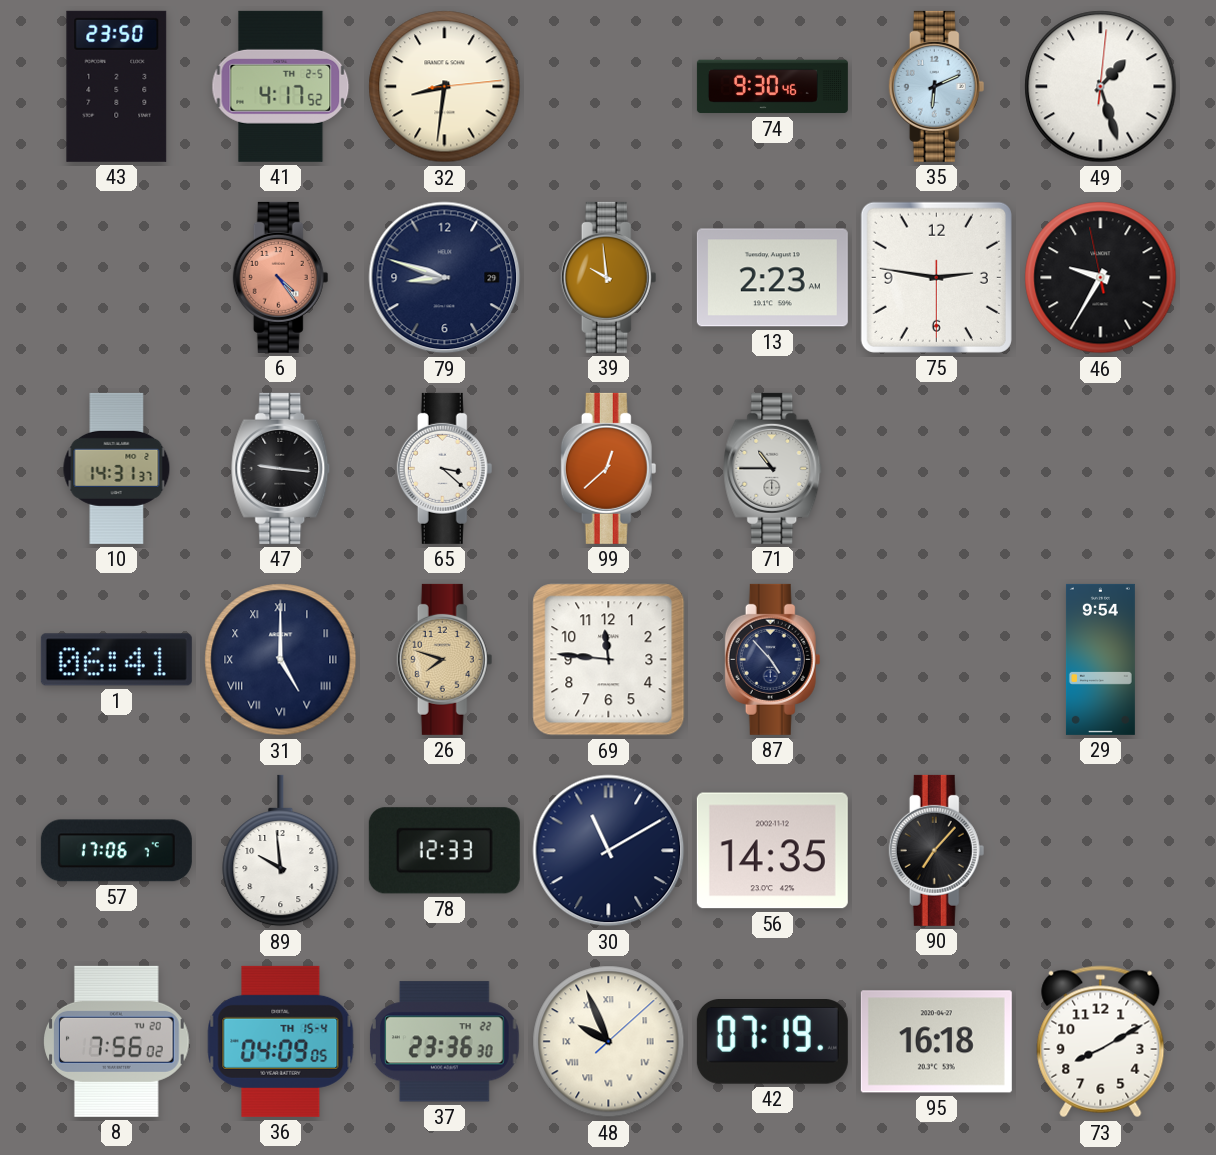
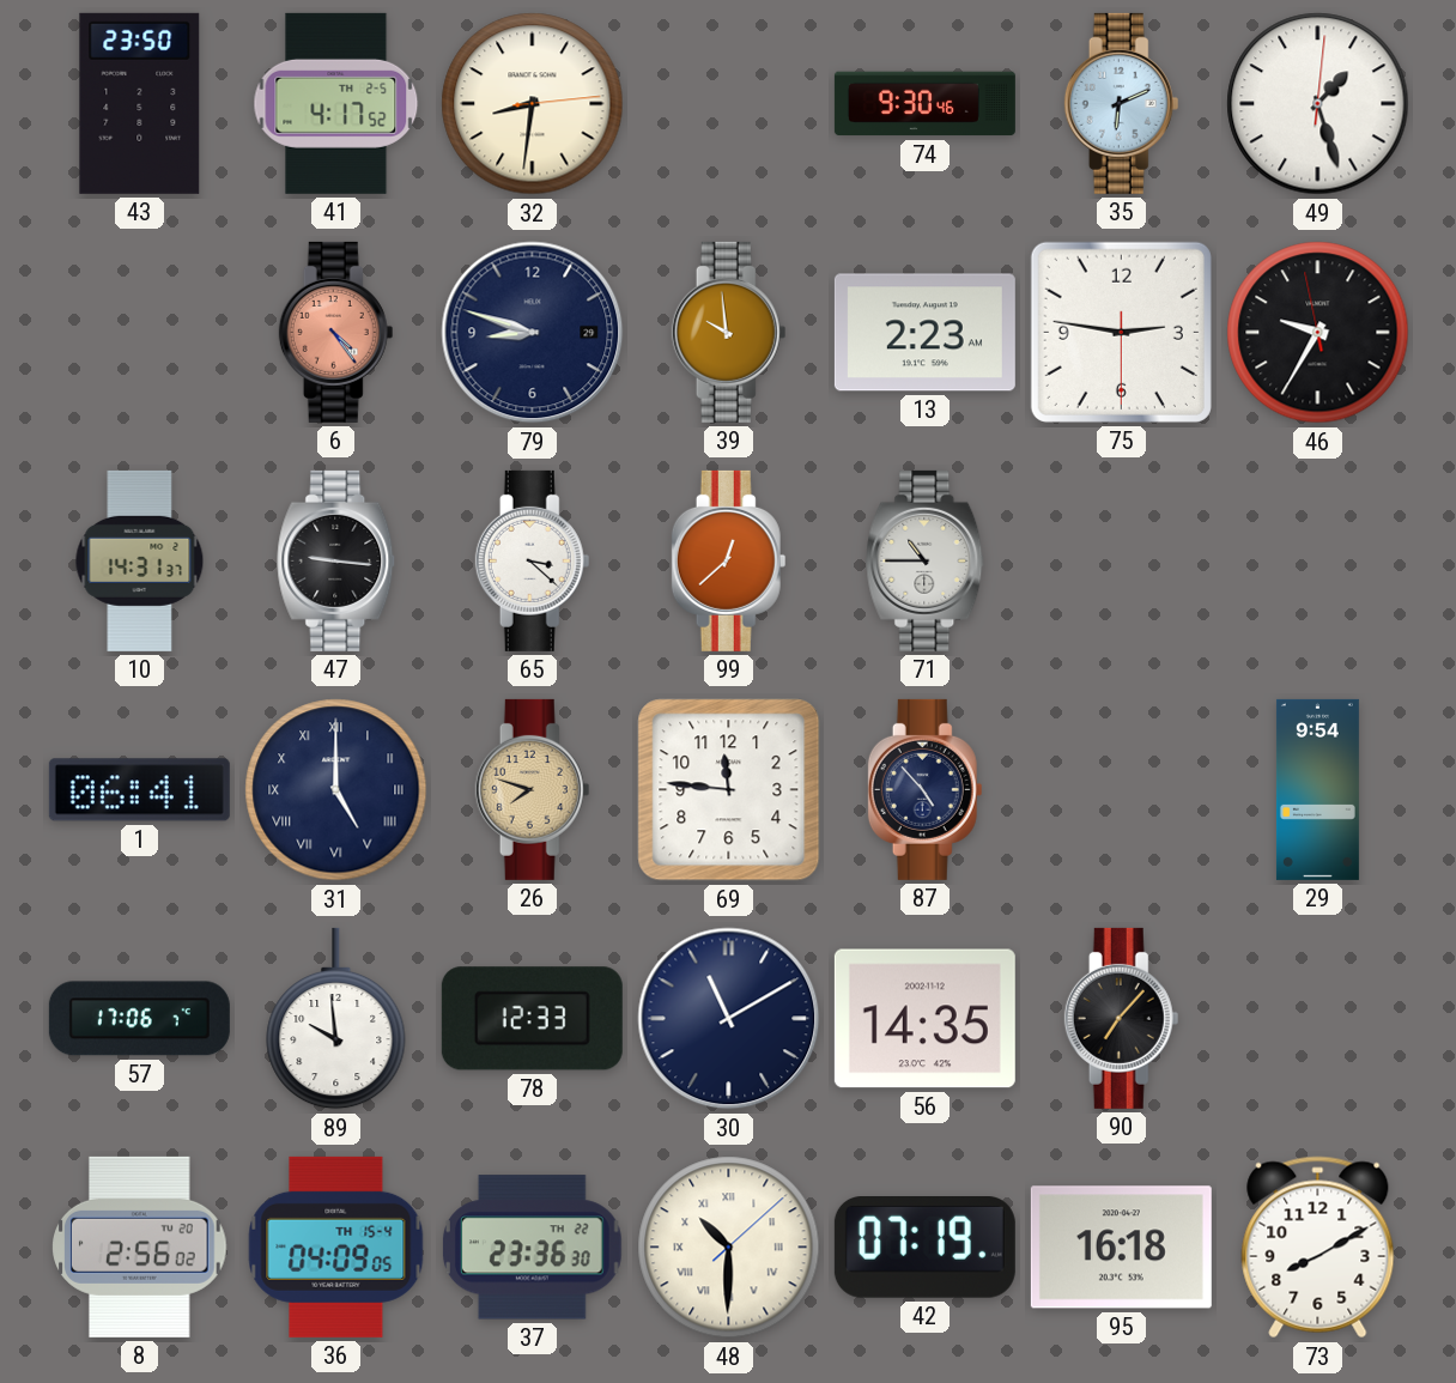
8: 7:56 -> 2:56 (140, 1246)
48: 9:56 -> 10:30 (729, 1248)
